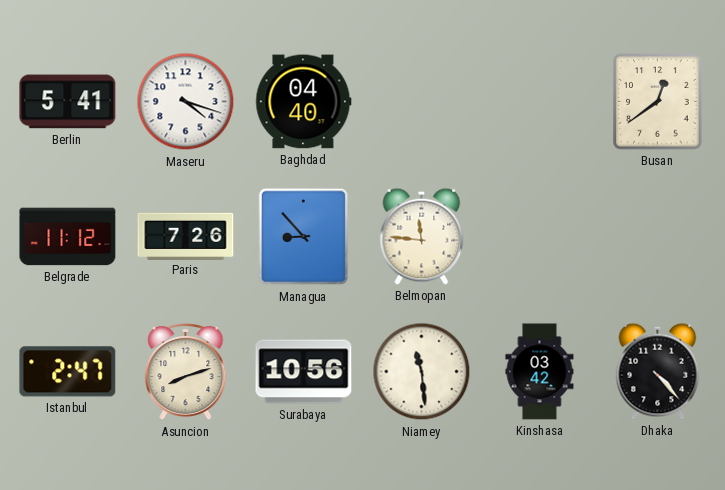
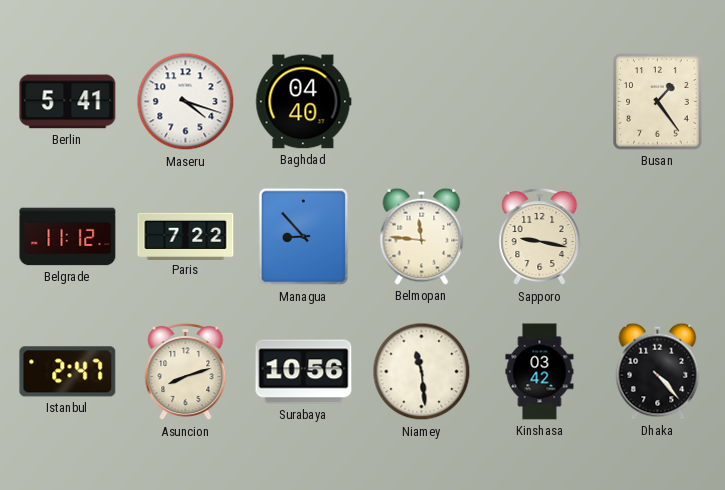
Busan: 12:39 -> 1:24 (658, 102)
Paris: 7:26 -> 7:22 (186, 236)
Sapporo: none -> 9:17 (540, 237)
